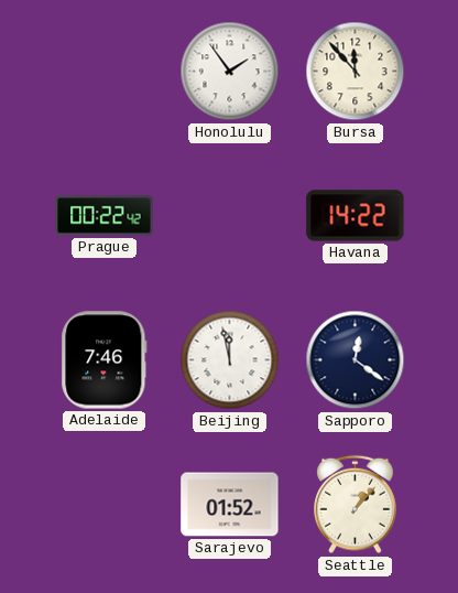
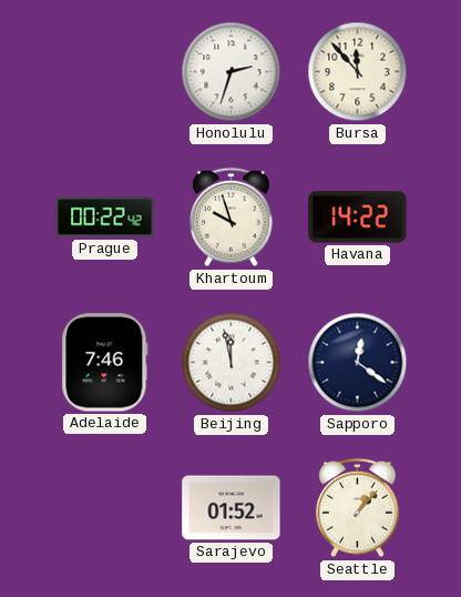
Honolulu: 1:54 -> 2:33 (232, 72)
Khartoum: none -> 9:57 (232, 217)
